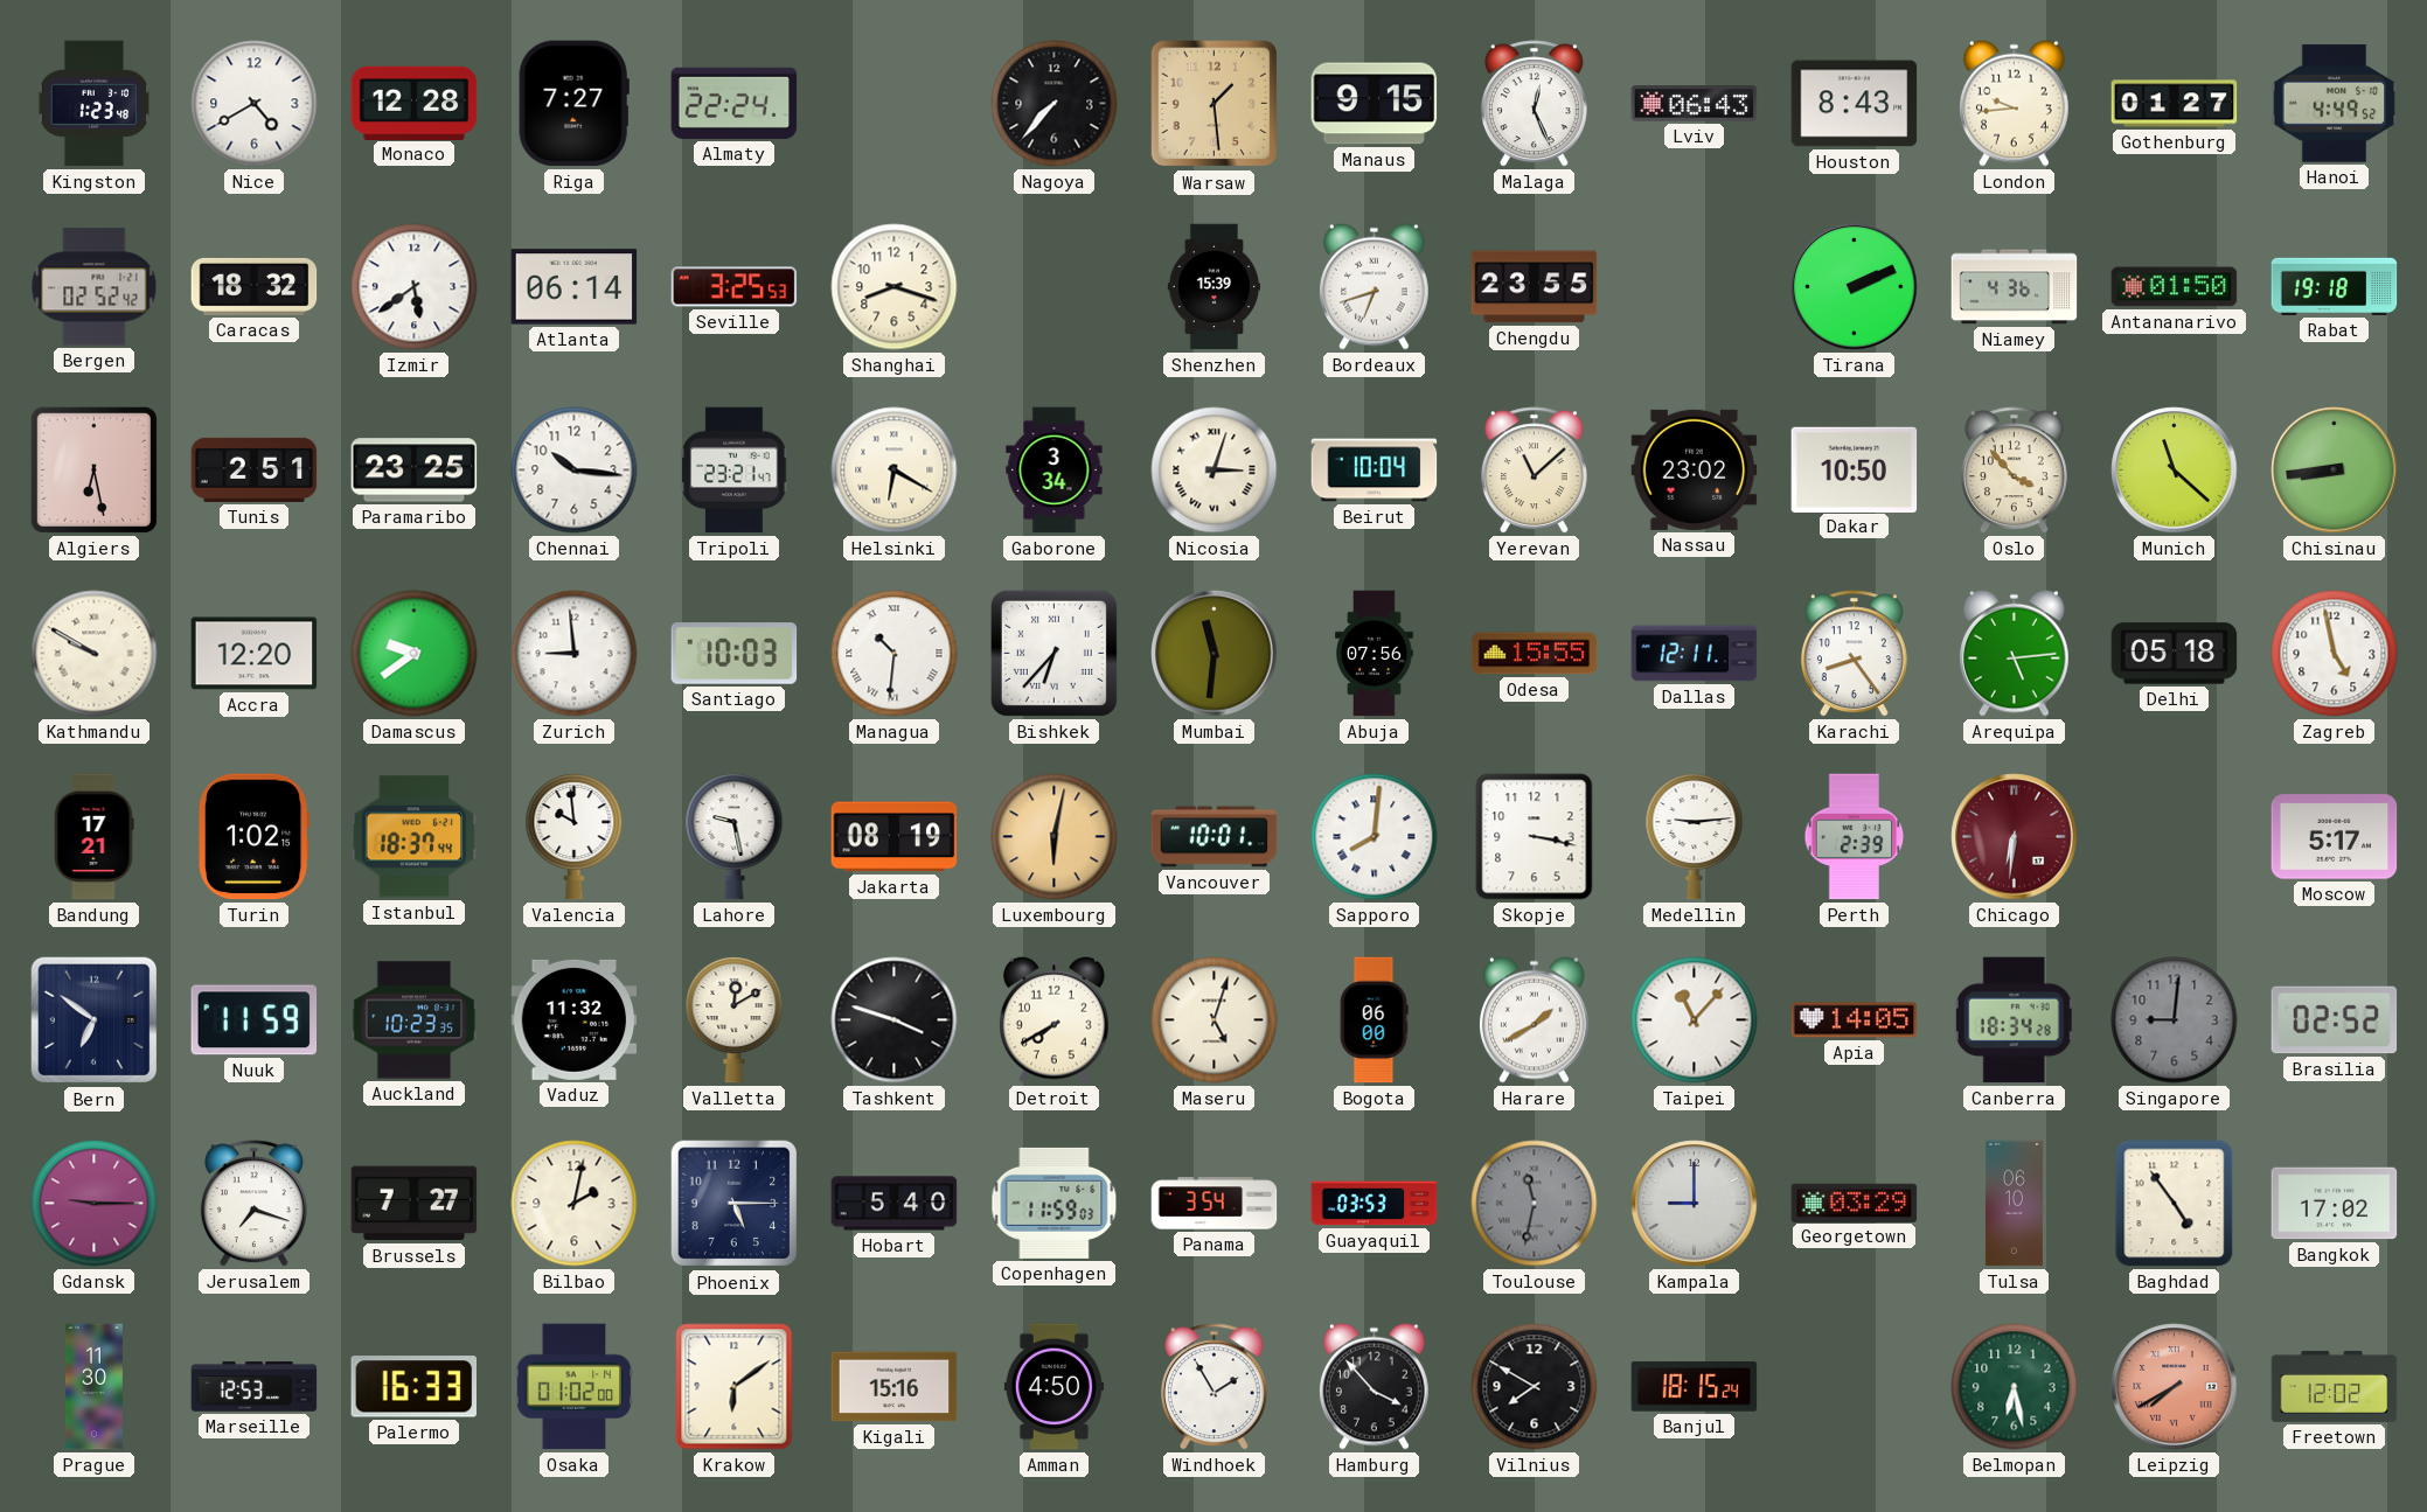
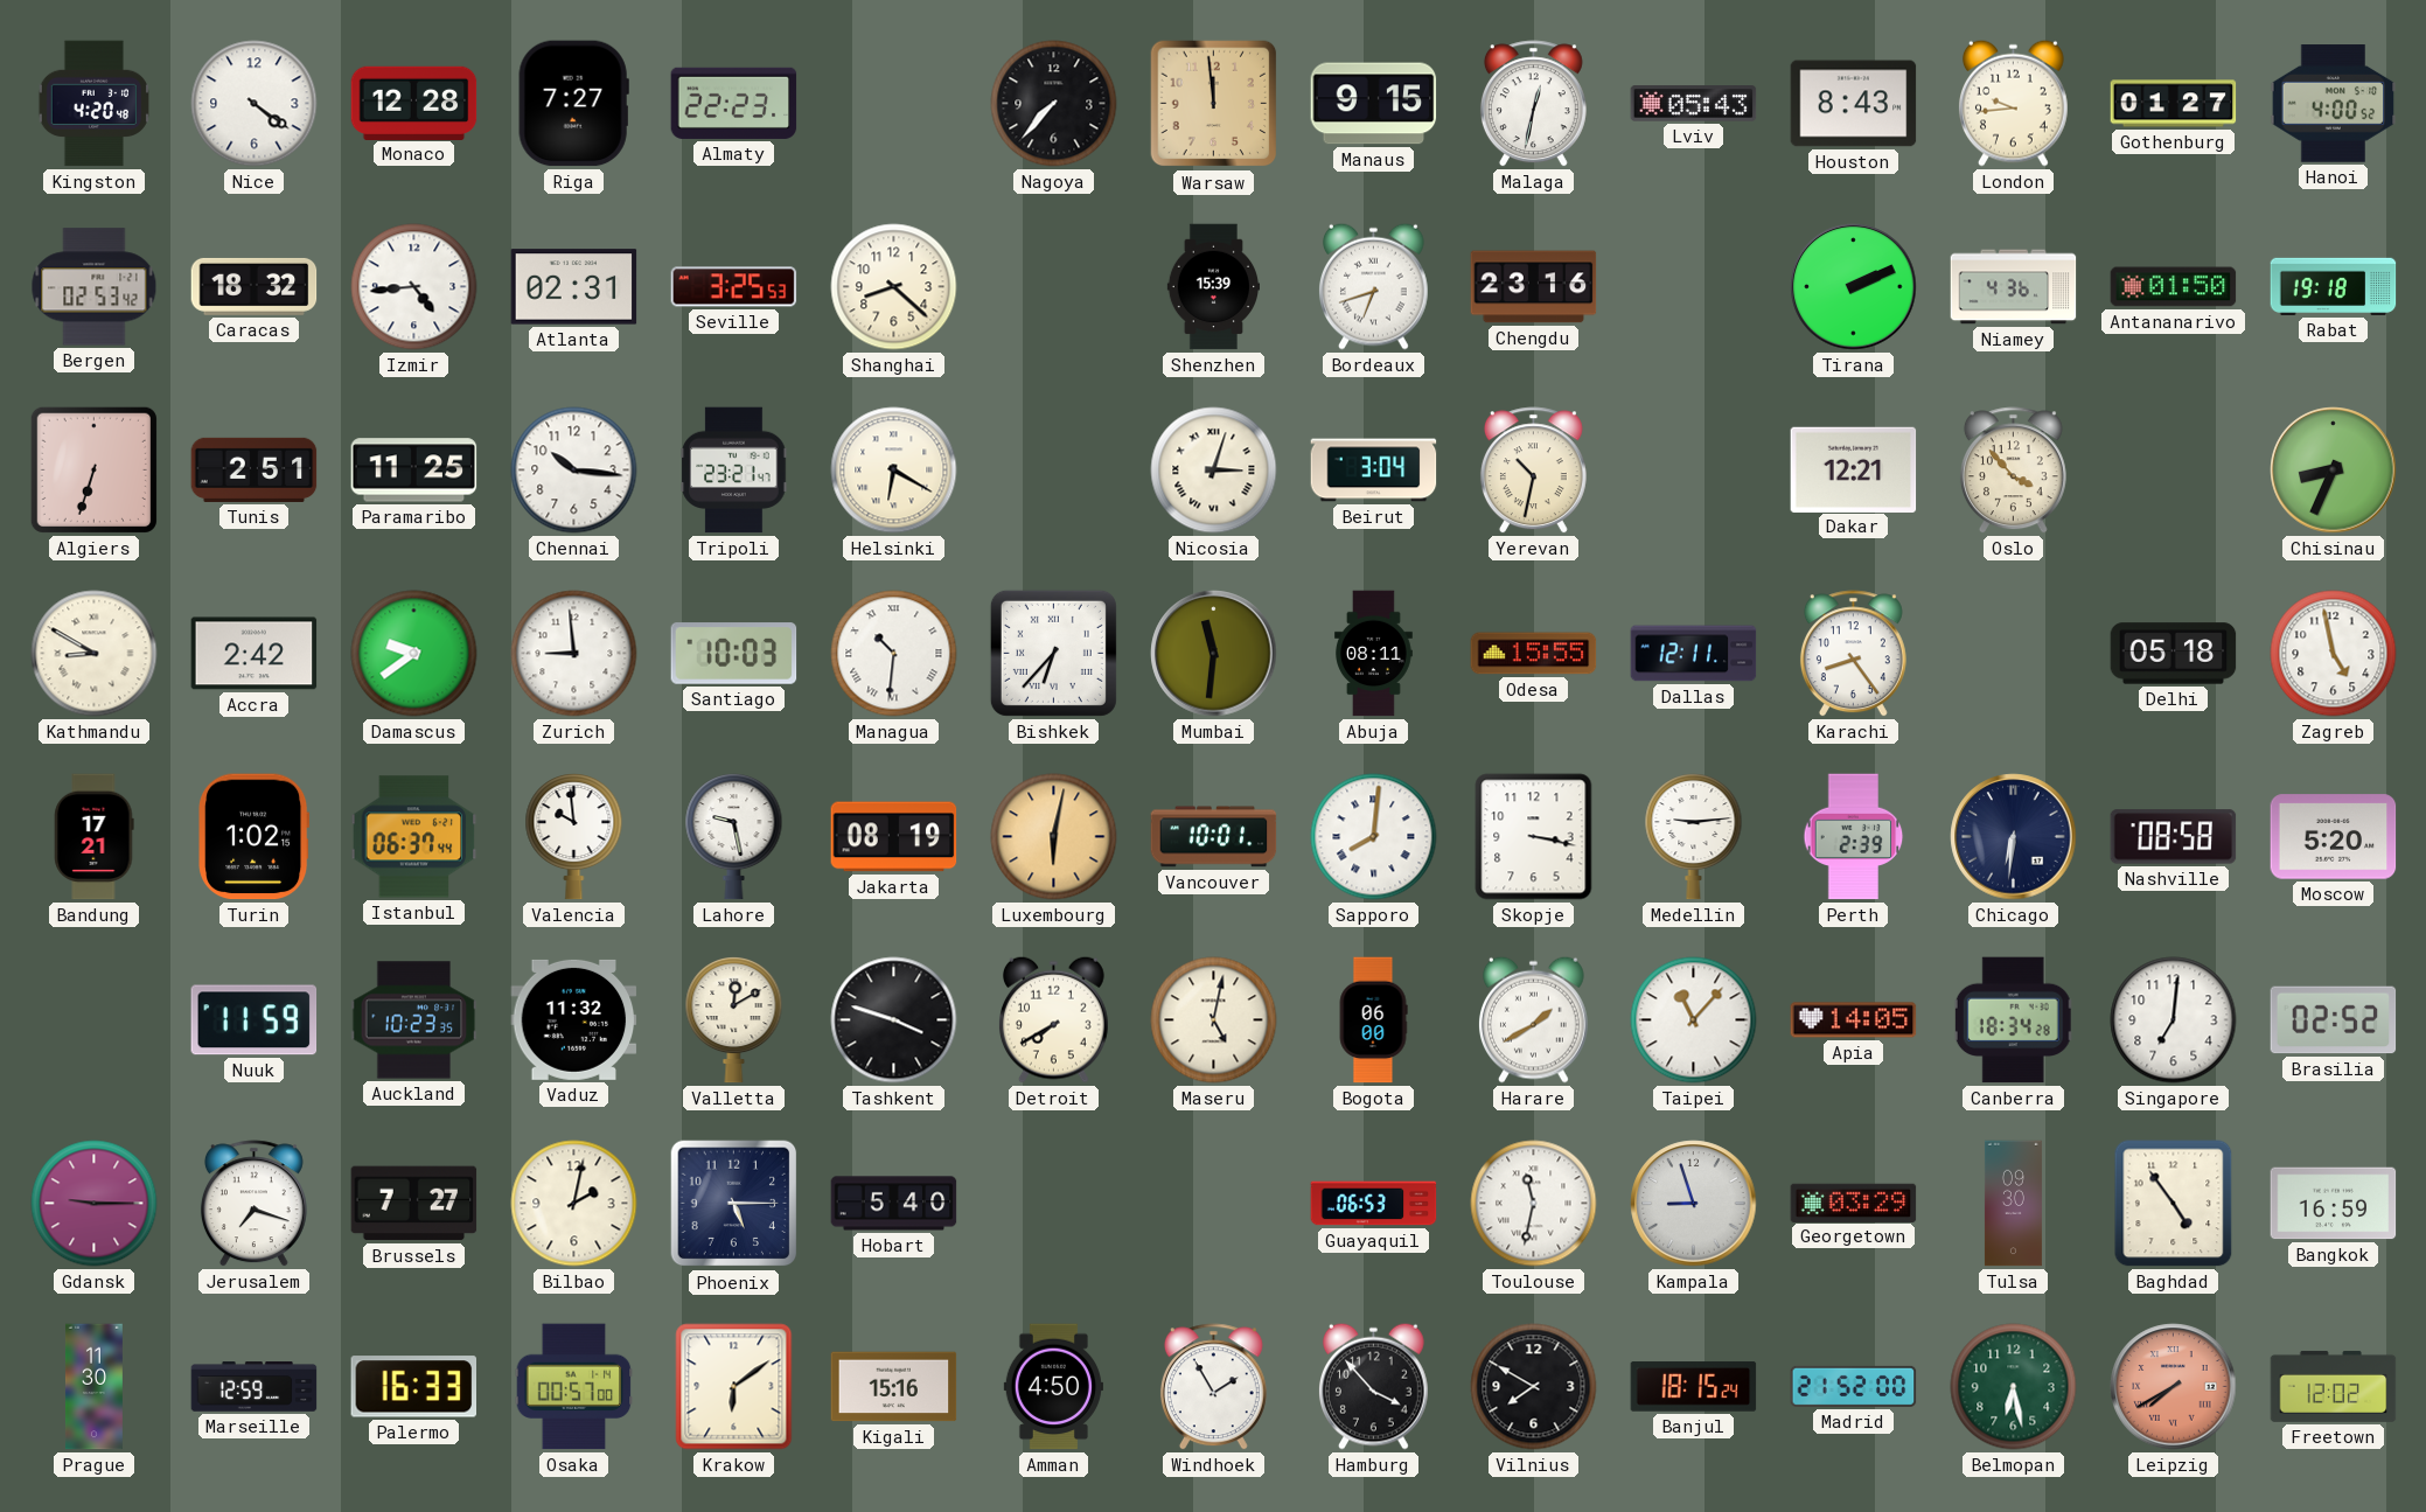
Kingston: 1:23 -> 4:20 (93, 104)
Nice: 4:40 -> 4:21 (255, 104)
Almaty: 22:24 -> 22:23 (734, 103)
Warsaw: 1:29 -> 11:59 (1214, 104)
Malaga: 12:26 -> 12:32 (1533, 104)
Lviv: 06:43 -> 05:43 (1694, 104)
Hanoi: 4:49 -> 4:00 (2334, 104)
Bergen: 02:52 -> 02:53 (95, 287)
Izmir: 5:39 -> 4:44 (414, 287)
Atlanta: 06:14 -> 02:31 (574, 287)
Shanghai: 8:18 -> 8:22 (894, 287)
Chengdu: 23:55 -> 23:16 (1534, 287)
Algiers: 6:28 -> 6:33 (93, 469)
Paramaribo: 23:25 -> 11:25 (414, 471)
Gaborone: 3:34 -> none (1055, 471)
Beirut: 10:04 -> 3:04 (1374, 471)
Yerevan: 11:08 -> 10:32 (1533, 471)
Nassau: 23:02 -> none (1695, 469)
Dakar: 10:50 -> 12:21 (1854, 469)
Munich: 11:22 -> none (2175, 471)
Chisinau: 8:44 -> 8:34 (2334, 471)
Kathmandu: 9:50 -> 8:50 (95, 654)
Accra: 12:20 -> 2:42 (255, 654)
Abuja: 07:56 -> 08:11 (1374, 654)
Arequipa: 5:14 -> none (2014, 653)
Istanbul: 18:37 -> 06:37 (414, 837)
Chicago dial: burgundy -> navy (2014, 837)
Nashville: none -> 08:58 (2174, 837)
Moscow: 5:17 -> 5:20 (2334, 837)
Bern: 6:51 -> none (95, 1020)
Maseru: 5:03 -> 5:02 (1214, 1020)
Singapore: 9:01 -> 7:01 (2174, 1020)
Singapore dial: grey -> white (2174, 1020)
Copenhagen: 11:59 -> none (1055, 1203)
Panama: 3:54 -> none (1215, 1204)
Guayaquil: 03:53 -> 06:53 (1374, 1204)
Toulouse dial: grey -> white (1534, 1204)
Kampala: 9:00 -> 8:57 (1694, 1204)
Tulsa: 06:10 -> 09:30 (2013, 1204)
Bangkok: 17:02 -> 16:59 (2334, 1204)
Marseille: 12:53 -> 12:59 (255, 1387)
Osaka: 01:02 -> 00:57 (574, 1387)
Madrid: none -> 21:52 (1854, 1386)
